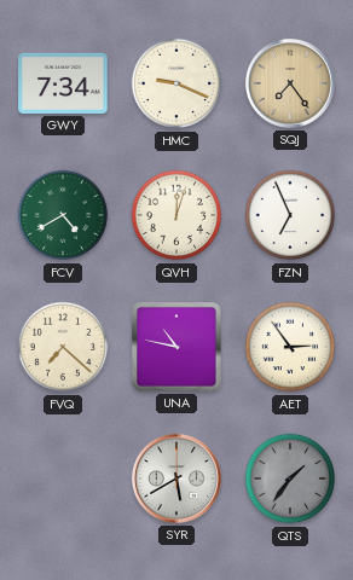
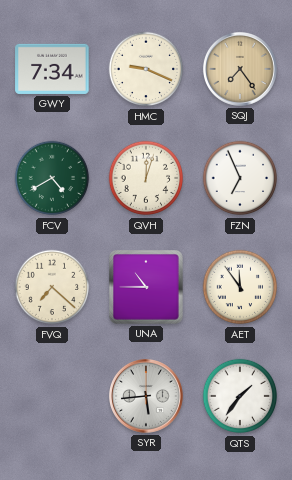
UNA: 10:47 -> 10:45 (147, 288)
AET: 2:54 -> 11:54 (240, 287)
SYR: 5:40 -> 5:44 (146, 396)
QTS dial: grey -> white (240, 396)
